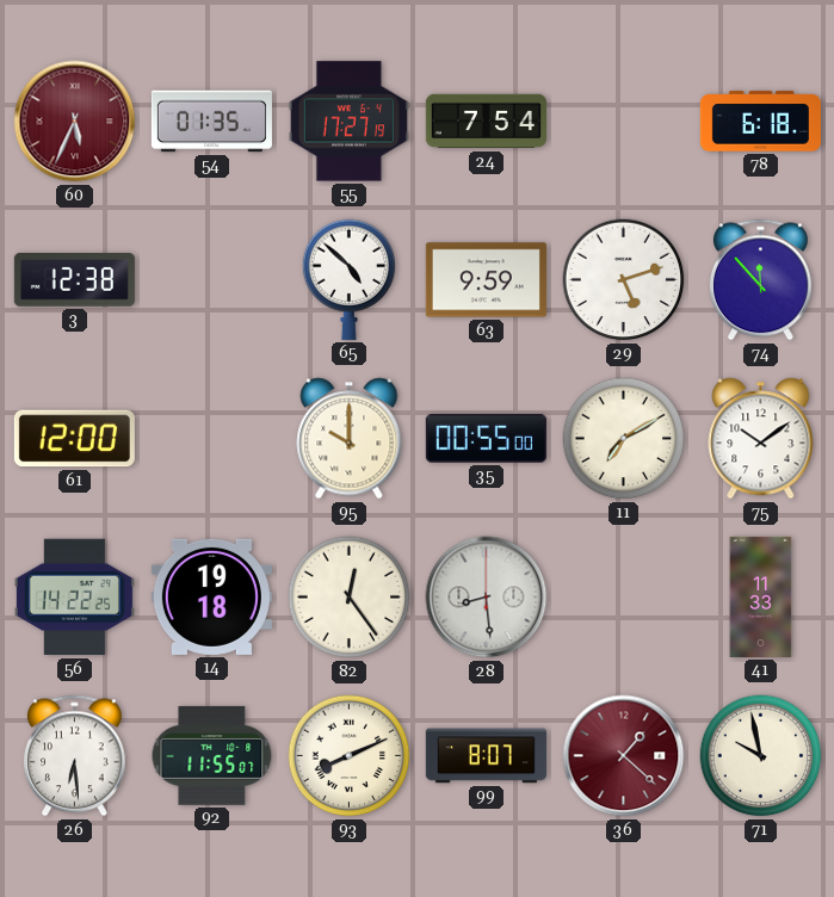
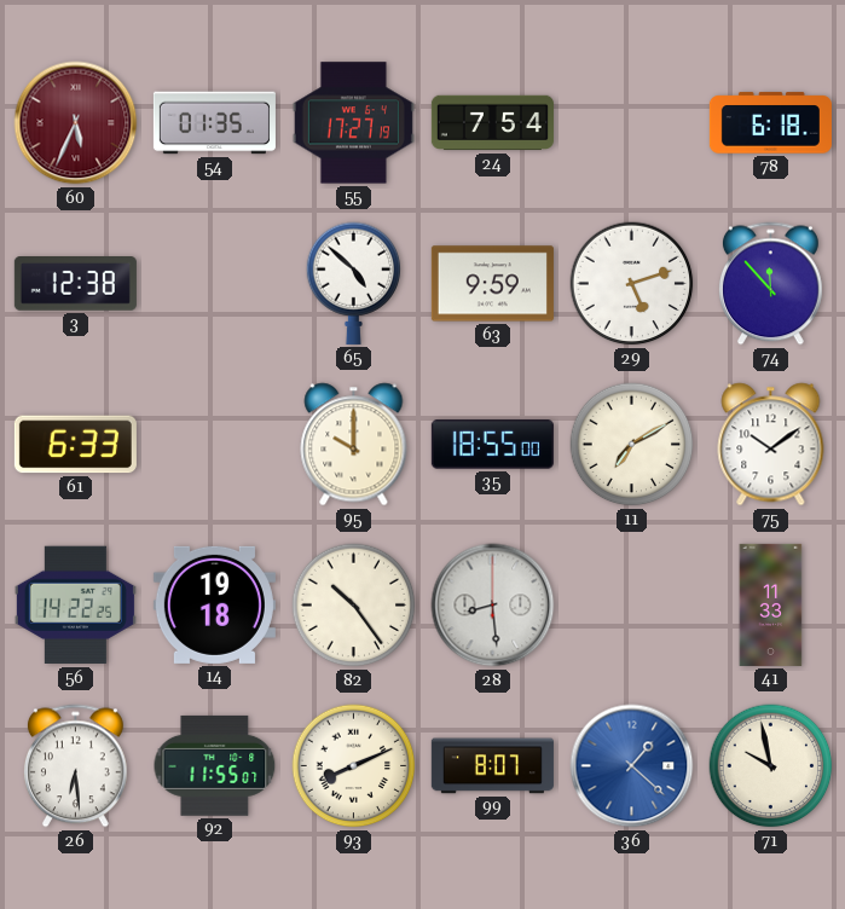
61: 12:00 -> 6:33 (75, 445)
35: 00:55 -> 18:55 (492, 445)
82: 12:24 -> 10:24 (354, 606)
36 dial: burgundy -> blue (632, 766)
